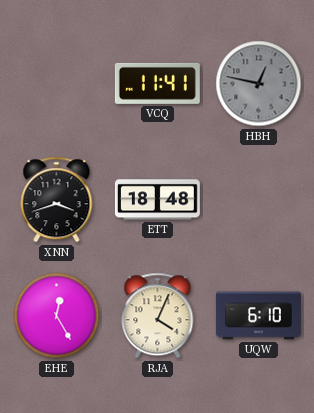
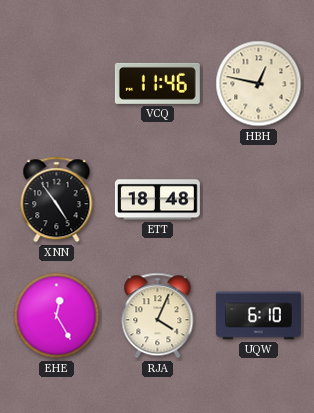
VCQ: 11:41 -> 11:46 (157, 83)
HBH dial: grey -> cream (259, 84)
XNN: 3:42 -> 4:54 (57, 200)
